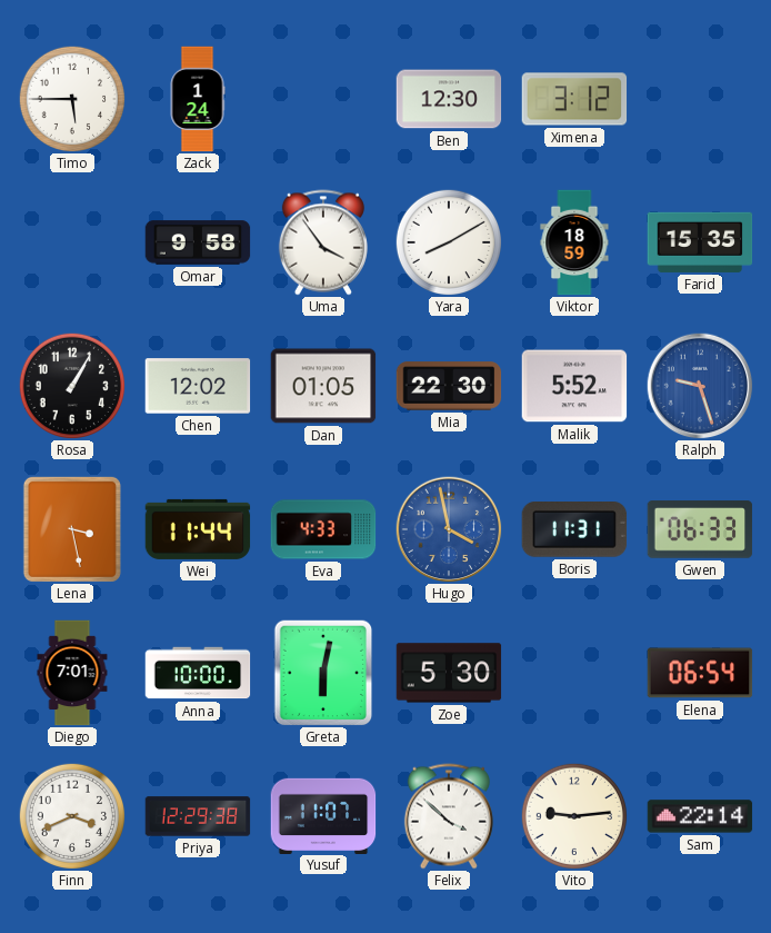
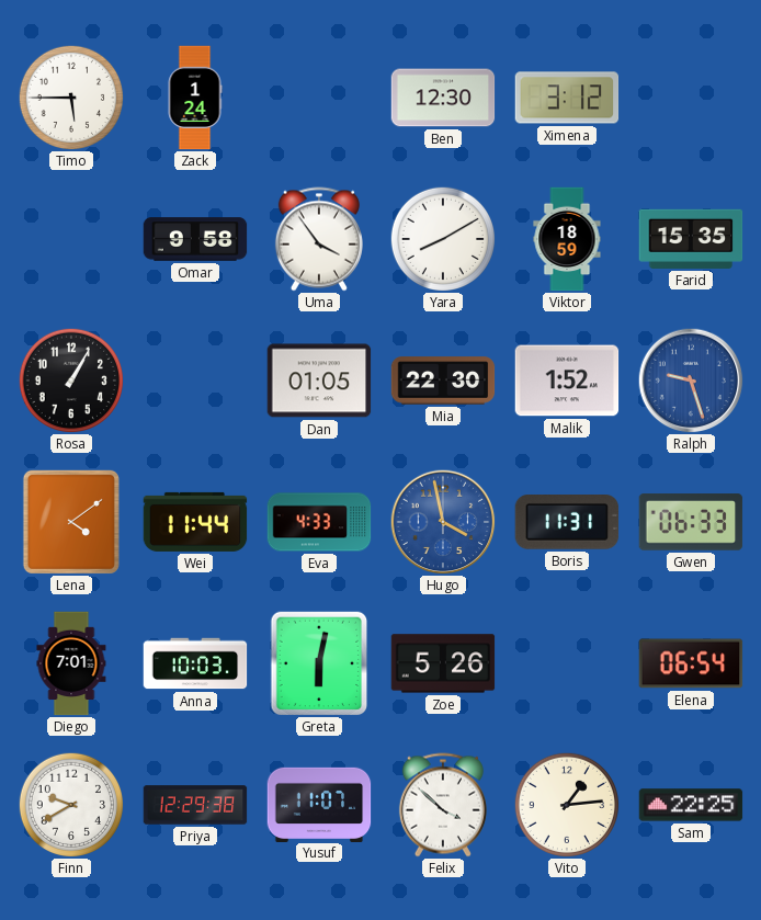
Chen: 12:02 -> none (198, 386)
Malik: 5:52 -> 1:52 (567, 381)
Lena: 3:28 -> 4:09 (71, 522)
Anna: 10:00 -> 10:03 (195, 663)
Zoe: 5:30 -> 5:26 (443, 663)
Finn: 3:41 -> 9:40 (70, 804)
Vito: 9:14 -> 1:14 (566, 804)
Sam: 22:14 -> 22:25 (691, 805)
